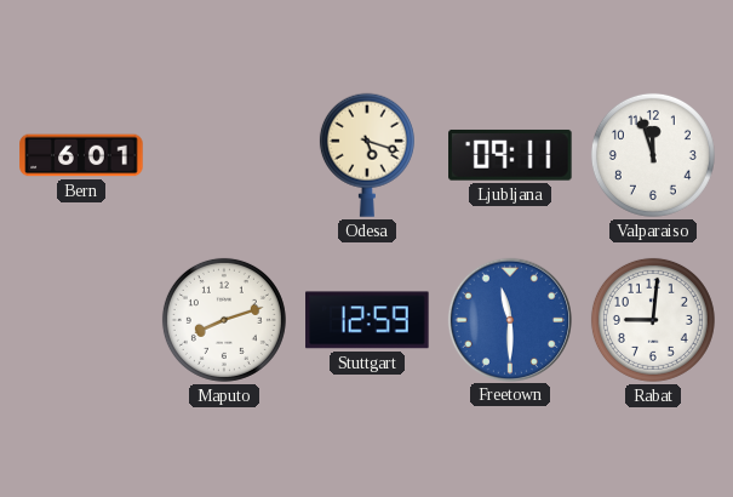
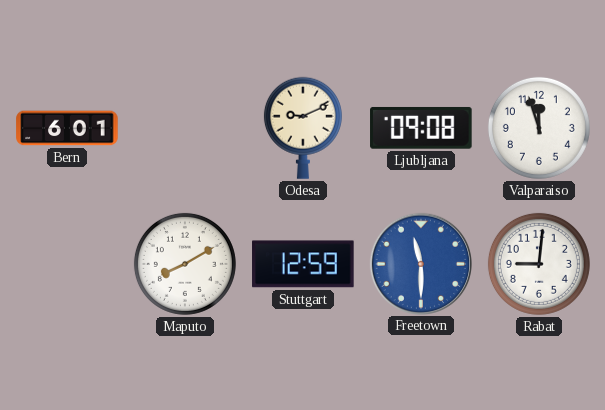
Odesa: 5:18 -> 9:11 (303, 128)
Ljubljana: 09:11 -> 09:08 (421, 128)
Maputo: 8:12 -> 8:10 (185, 264)
